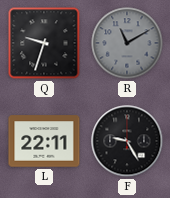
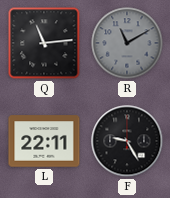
Q: 9:33 -> 11:14 (44, 43)
